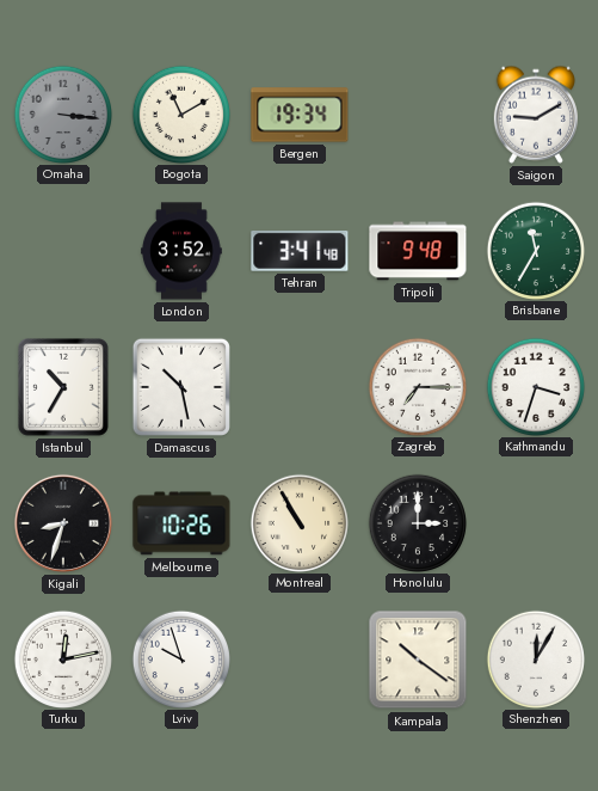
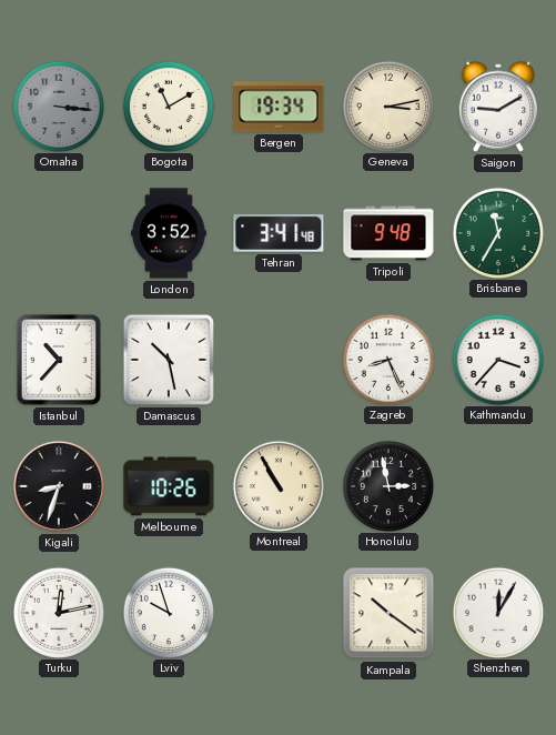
Geneva: none -> 3:13 (387, 105)
Istanbul: 10:35 -> 10:37 (59, 360)
Zagreb: 7:15 -> 8:26 (387, 359)
Kathmandu: 3:33 -> 3:37 (497, 359)
Honolulu: 3:00 -> 2:58 (387, 485)
